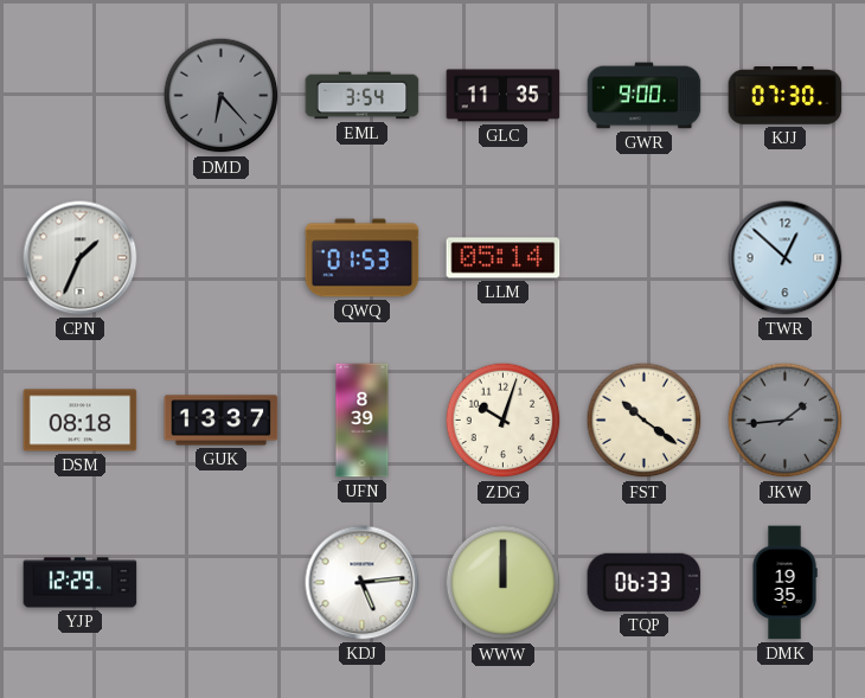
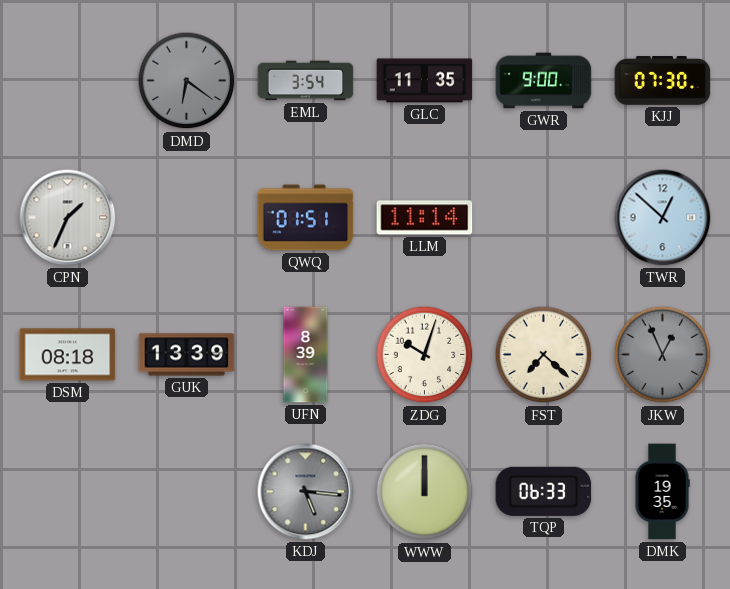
DMD: 6:23 -> 6:21 (187, 81)
QWQ: 01:53 -> 01:51 (306, 218)
LLM: 05:14 -> 11:14 (425, 218)
GUK: 13:37 -> 13:39 (187, 355)
FST: 10:21 -> 7:22 (544, 355)
JKW: 1:44 -> 12:56 (663, 355)
YJP: 12:29 -> none (81, 583)
KDJ: 5:14 -> 5:16 (306, 492)
KDJ dial: white -> grey (306, 492)
